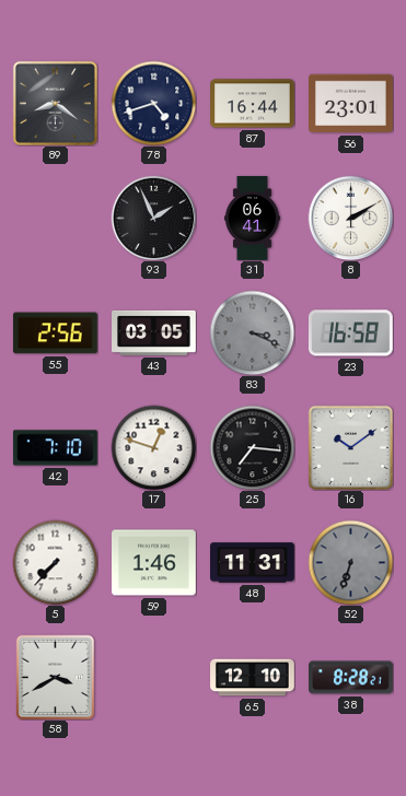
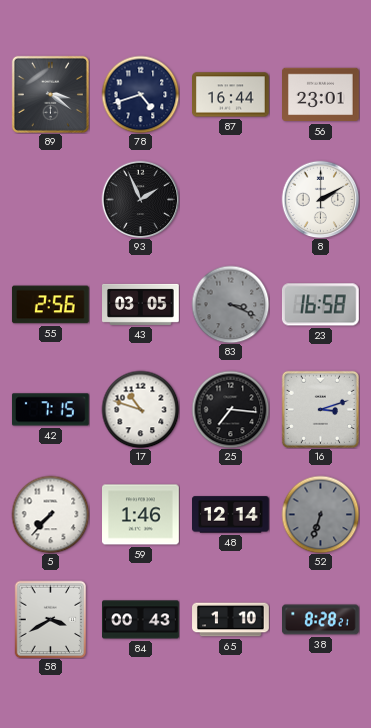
89: 8:21 -> 3:21 (50, 94)
31: 06:41 -> none (252, 219)
42: 7:10 -> 7:15 (50, 410)
17: 12:48 -> 10:48 (140, 409)
16: 10:09 -> 3:12 (320, 409)
48: 11:31 -> 12:14 (231, 515)
84: none -> 00:43 (141, 620)
65: 12:10 -> 1:10 (231, 620)
